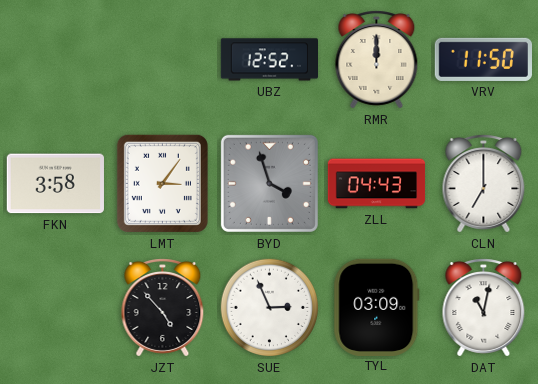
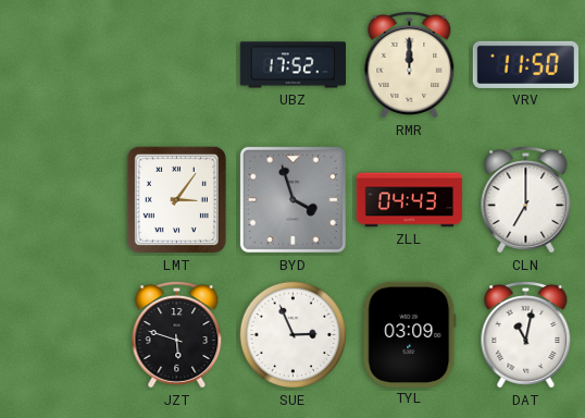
UBZ: 12:52 -> 17:52 (292, 65)
FKN: 3:58 -> none (55, 184)
JZT: 4:53 -> 5:48 (177, 335)
